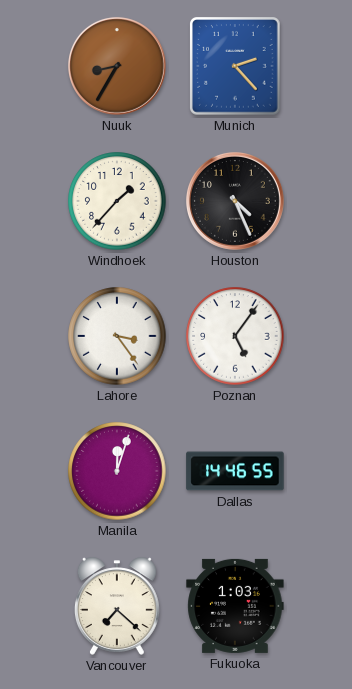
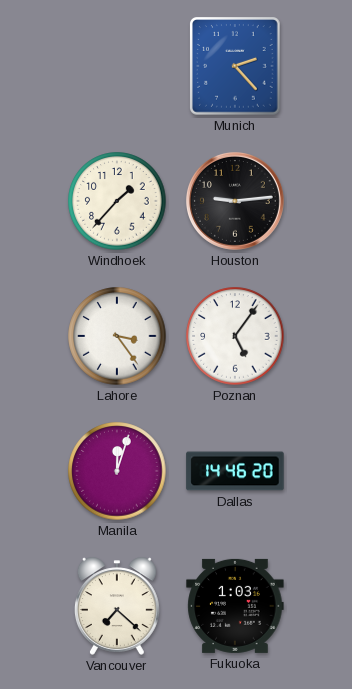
Nuuk: 8:35 -> none (117, 66)
Houston: 4:26 -> 9:14 (235, 201)
Dallas: 14:46:55 -> 14:46:20 (235, 471)
